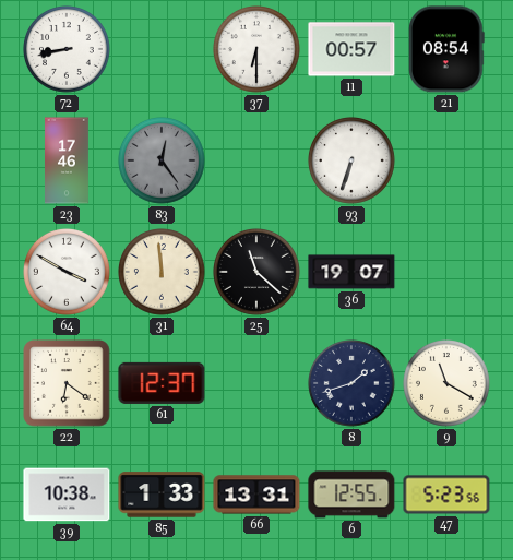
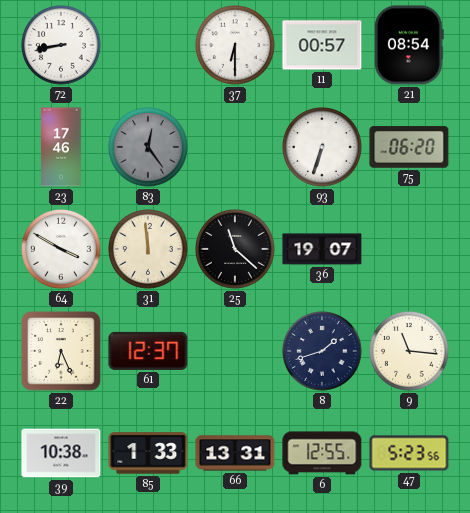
75: none -> 06:20 (409, 147)
22: 6:21 -> 6:26 (61, 351)
9: 11:20 -> 11:16 (410, 352)
